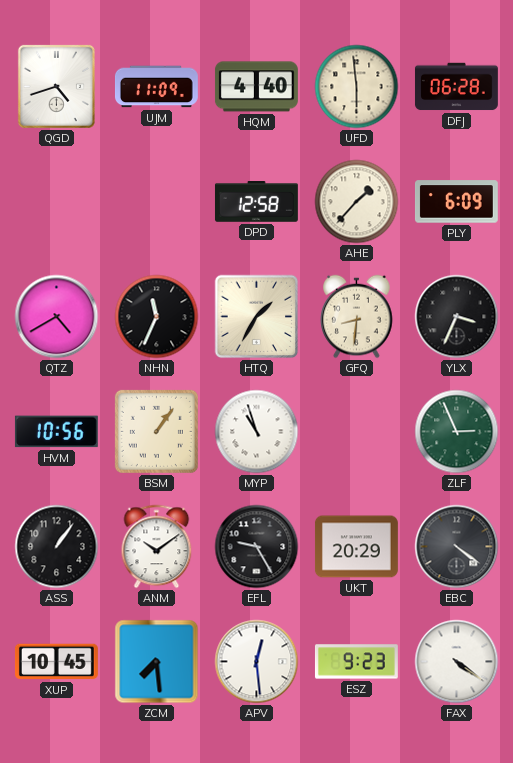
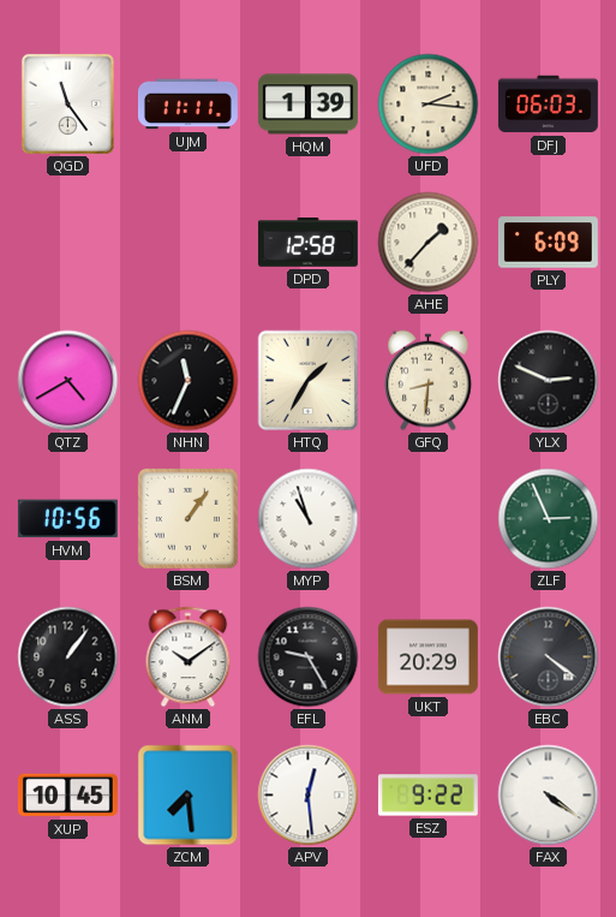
QGD: 4:42 -> 11:24 (67, 103)
UJM: 11:09 -> 11:11 (187, 105)
HQM: 4:40 -> 1:39 (307, 105)
UFD: 5:59 -> 2:16 (429, 105)
DFJ: 06:28 -> 06:03 (548, 105)
YLX: 3:34 -> 2:49 (549, 381)
ESZ: 9:23 -> 9:22 (427, 796)
